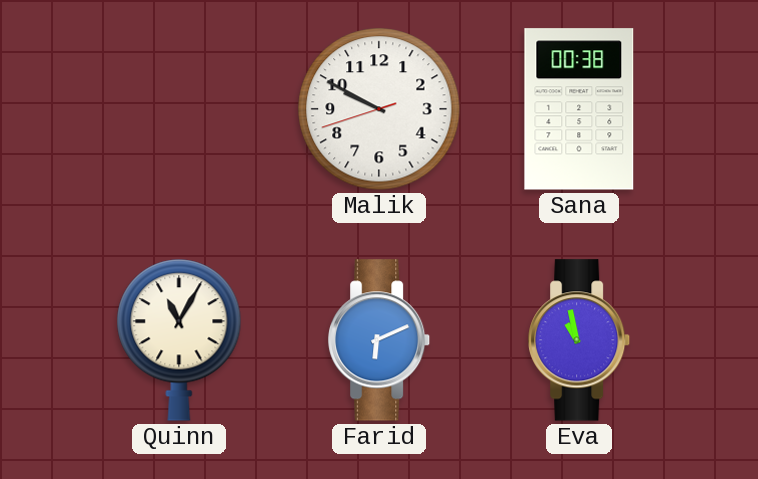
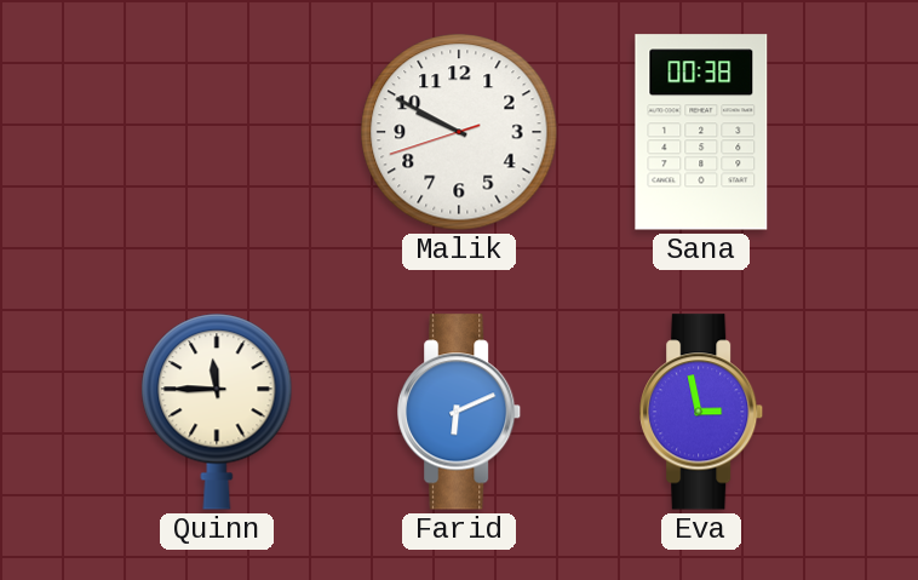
Quinn: 11:05 -> 11:45 (217, 412)
Eva: 10:58 -> 2:58 (702, 412)
